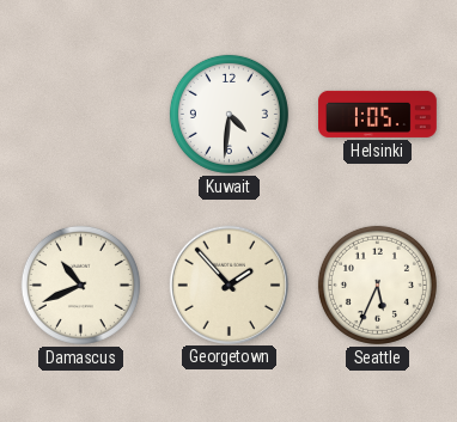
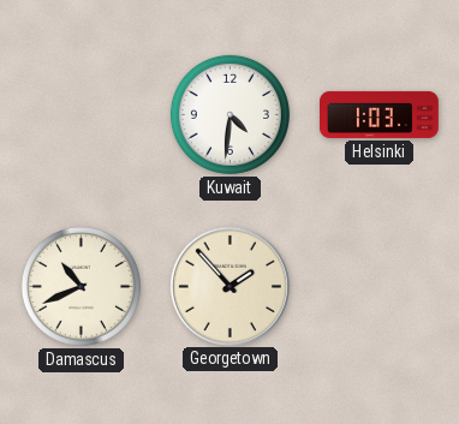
Helsinki: 1:05 -> 1:03 (380, 114)
Seattle: 5:34 -> none (377, 285)
